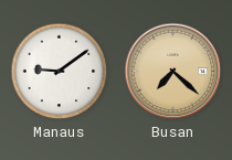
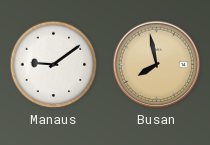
Busan: 7:22 -> 7:58 (157, 65)
